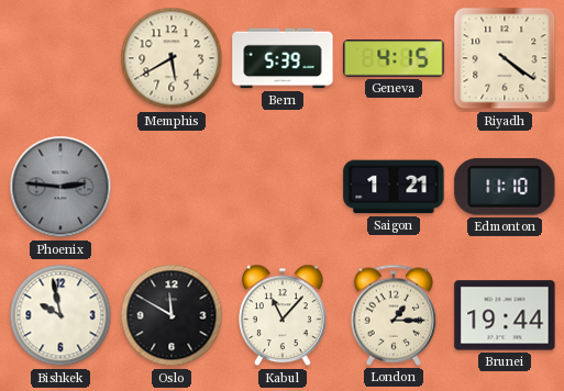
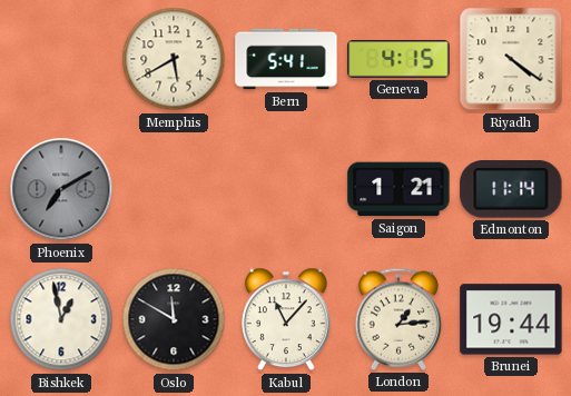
Bern: 5:39 -> 5:41 (286, 59)
Phoenix: 2:46 -> 7:10 (61, 189)
Edmonton: 11:10 -> 11:14 (511, 190)
Bishkek: 9:58 -> 12:58 (61, 319)
London: 1:15 -> 1:14 (398, 319)
